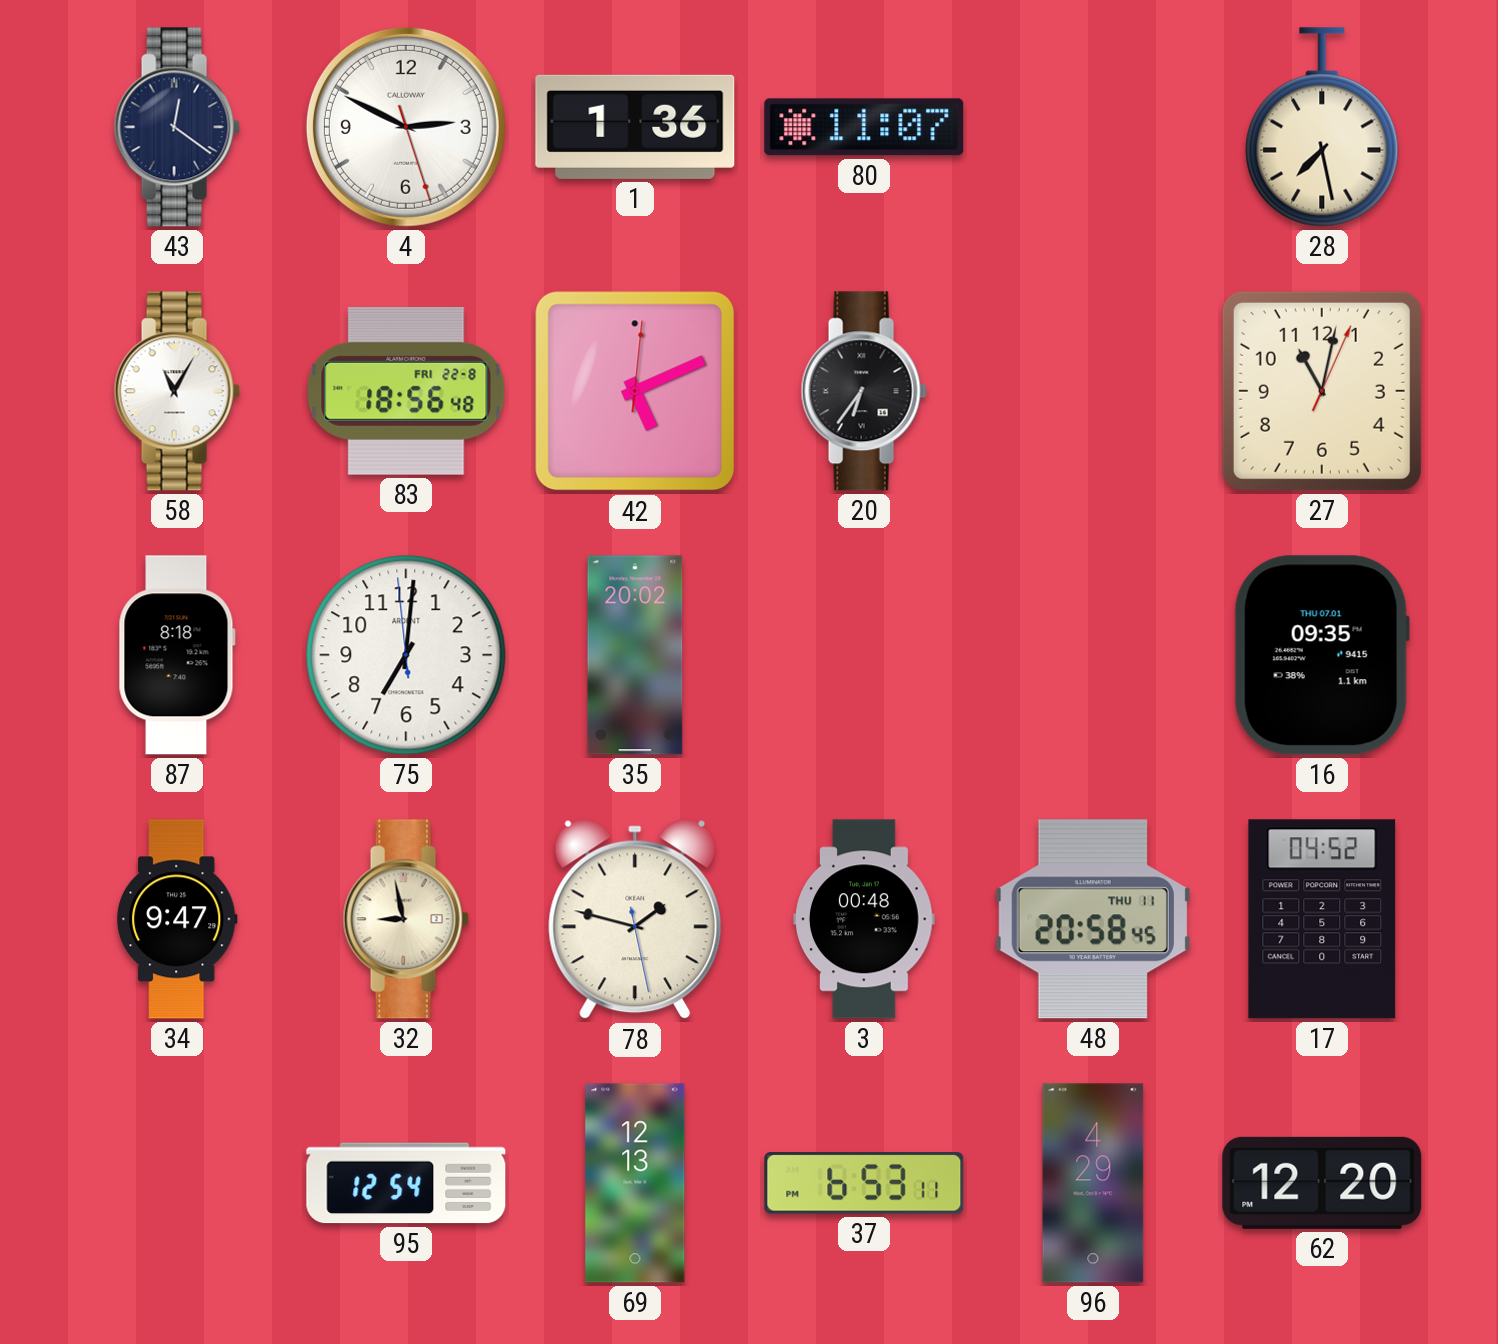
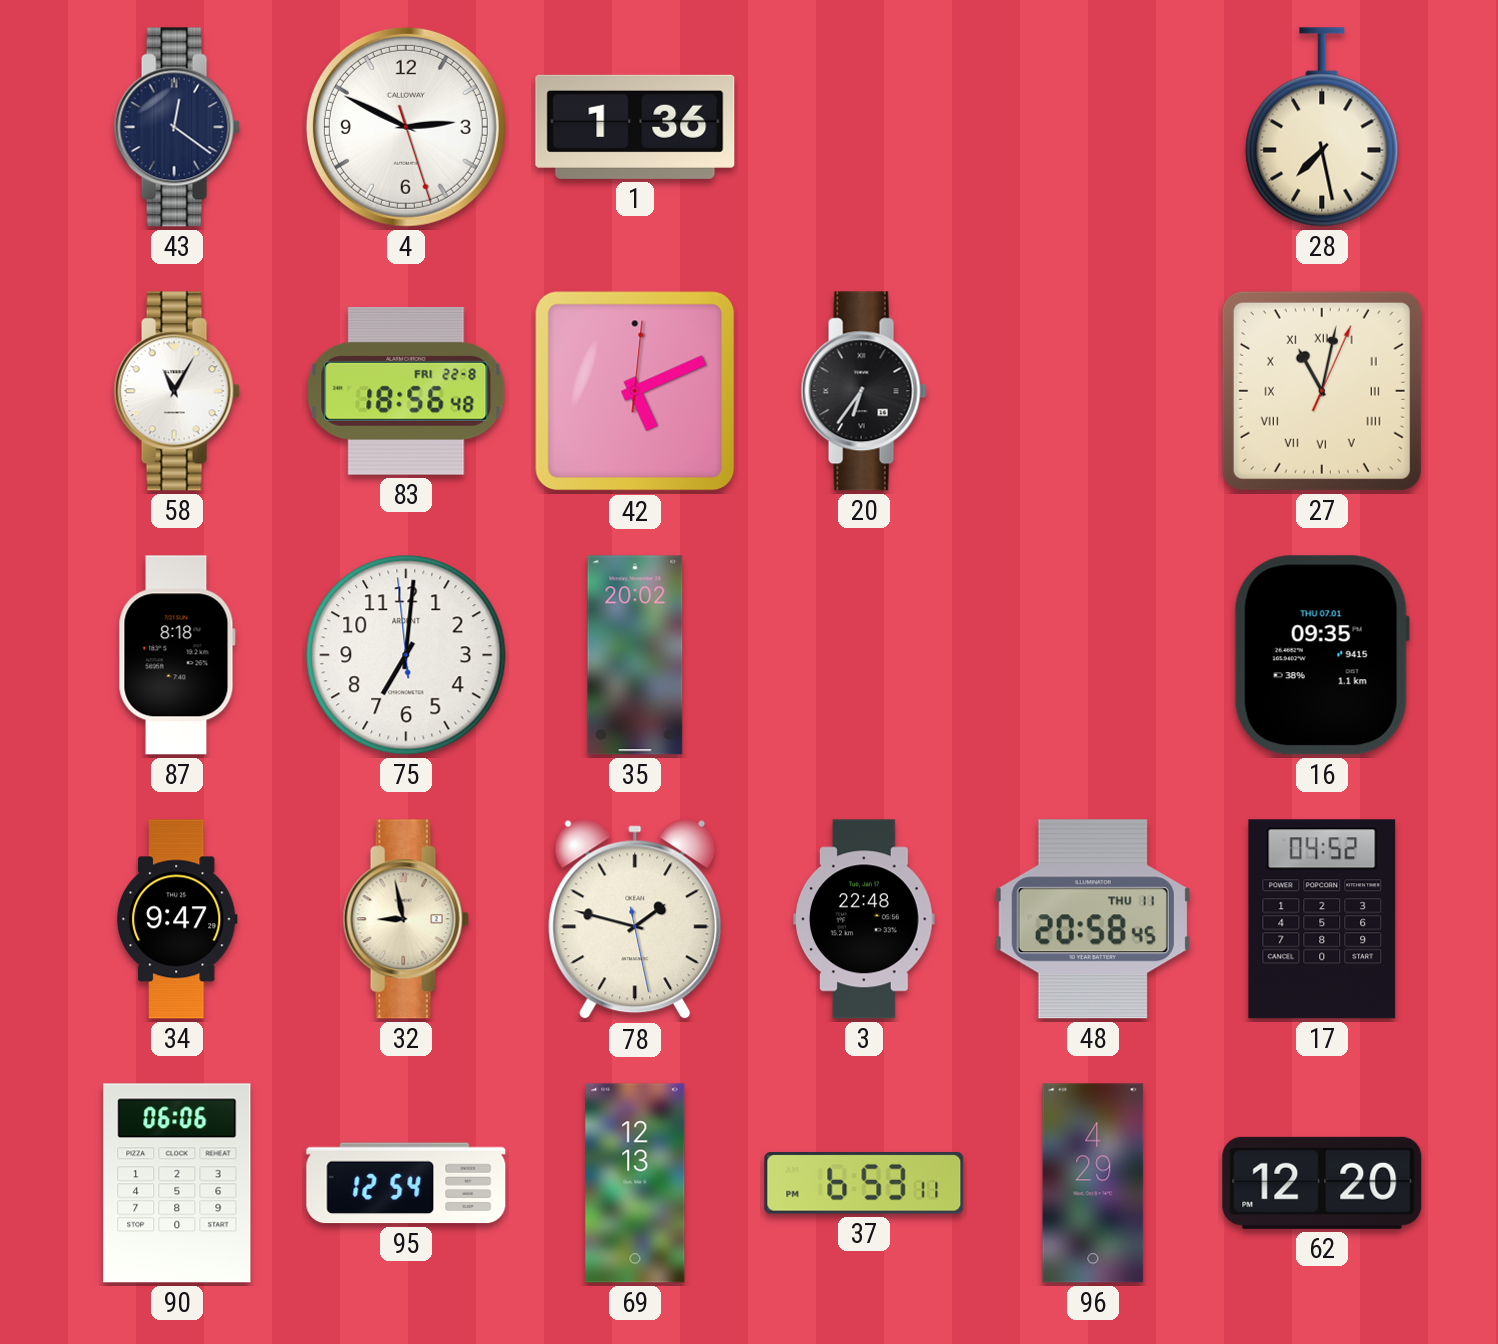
80: 11:07 -> none (864, 127)
27 numerals: Arabic -> Roman (1322, 391)
3: 00:48 -> 22:48 (864, 919)
90: none -> 06:06 (177, 1183)
